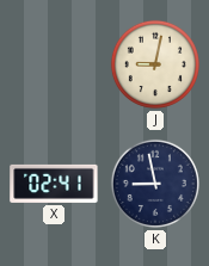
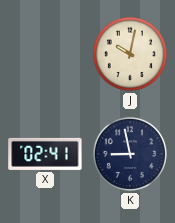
J: 9:02 -> 10:02 (130, 54)
